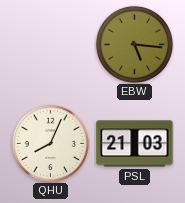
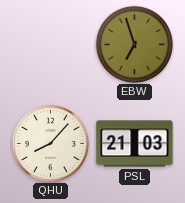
EBW: 5:16 -> 6:57 (134, 44)
QHU: 8:04 -> 8:07 (50, 143)
